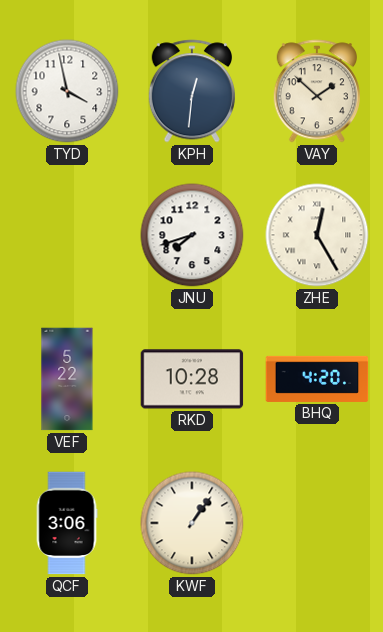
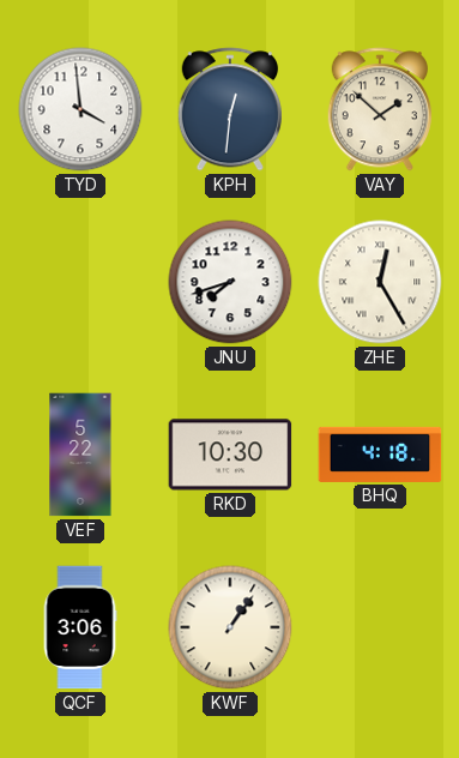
TYD: 3:58 -> 3:59 (80, 109)
RKD: 10:28 -> 10:30 (230, 455)
BHQ: 4:20 -> 4:18 (380, 455)
